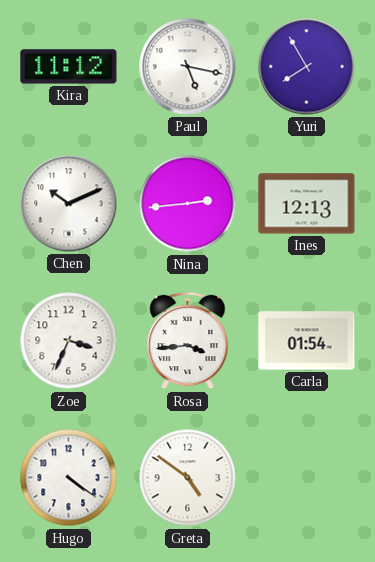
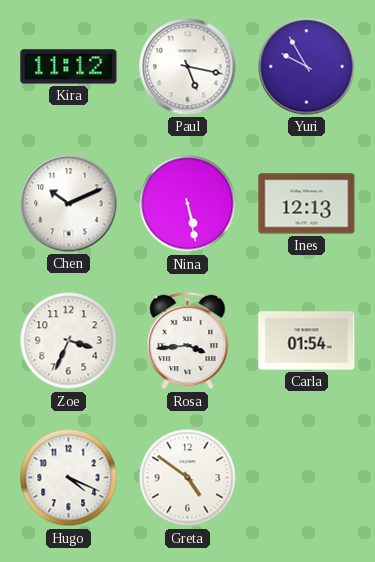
Yuri: 7:55 -> 9:55 (307, 67)
Nina: 2:44 -> 5:28 (188, 204)
Hugo: 4:21 -> 4:19 (69, 478)
